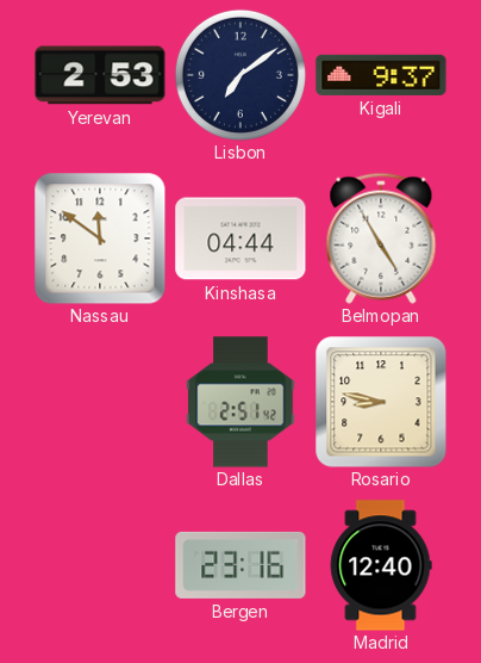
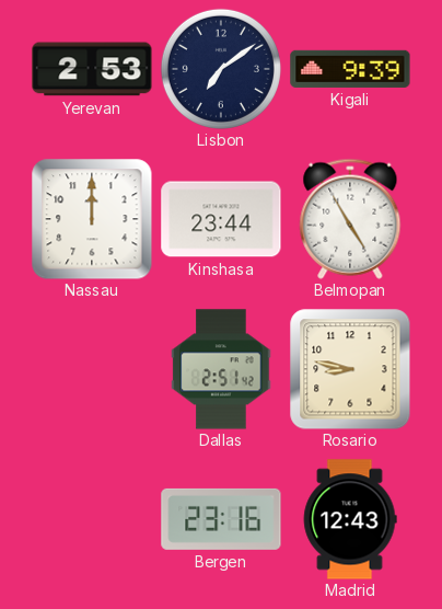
Kigali: 9:37 -> 9:39 (350, 69)
Nassau: 11:51 -> 12:00 (92, 219)
Kinshasa: 04:44 -> 23:44 (221, 219)
Madrid: 12:40 -> 12:43 (350, 519)
